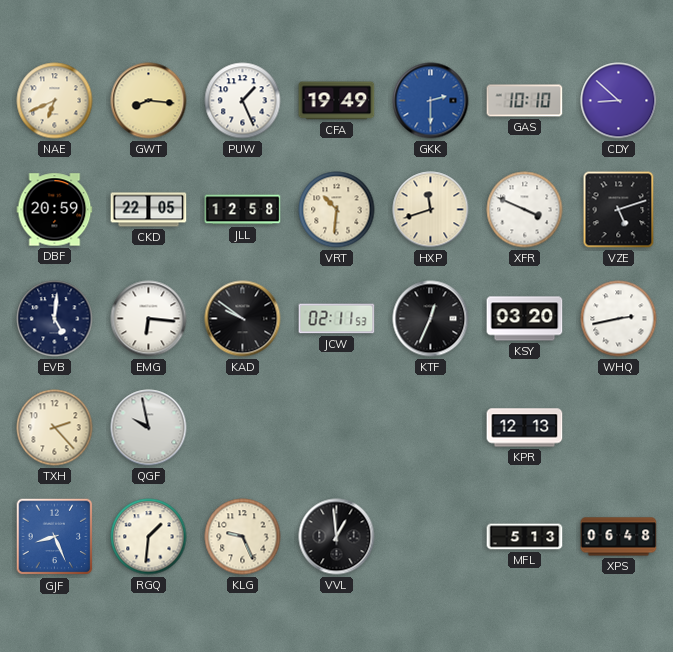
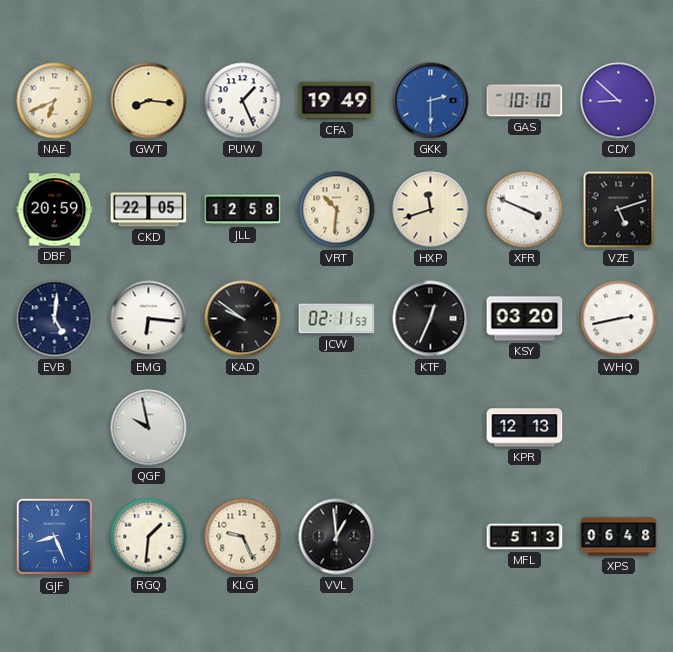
TXH: 2:23 -> none (55, 428)
